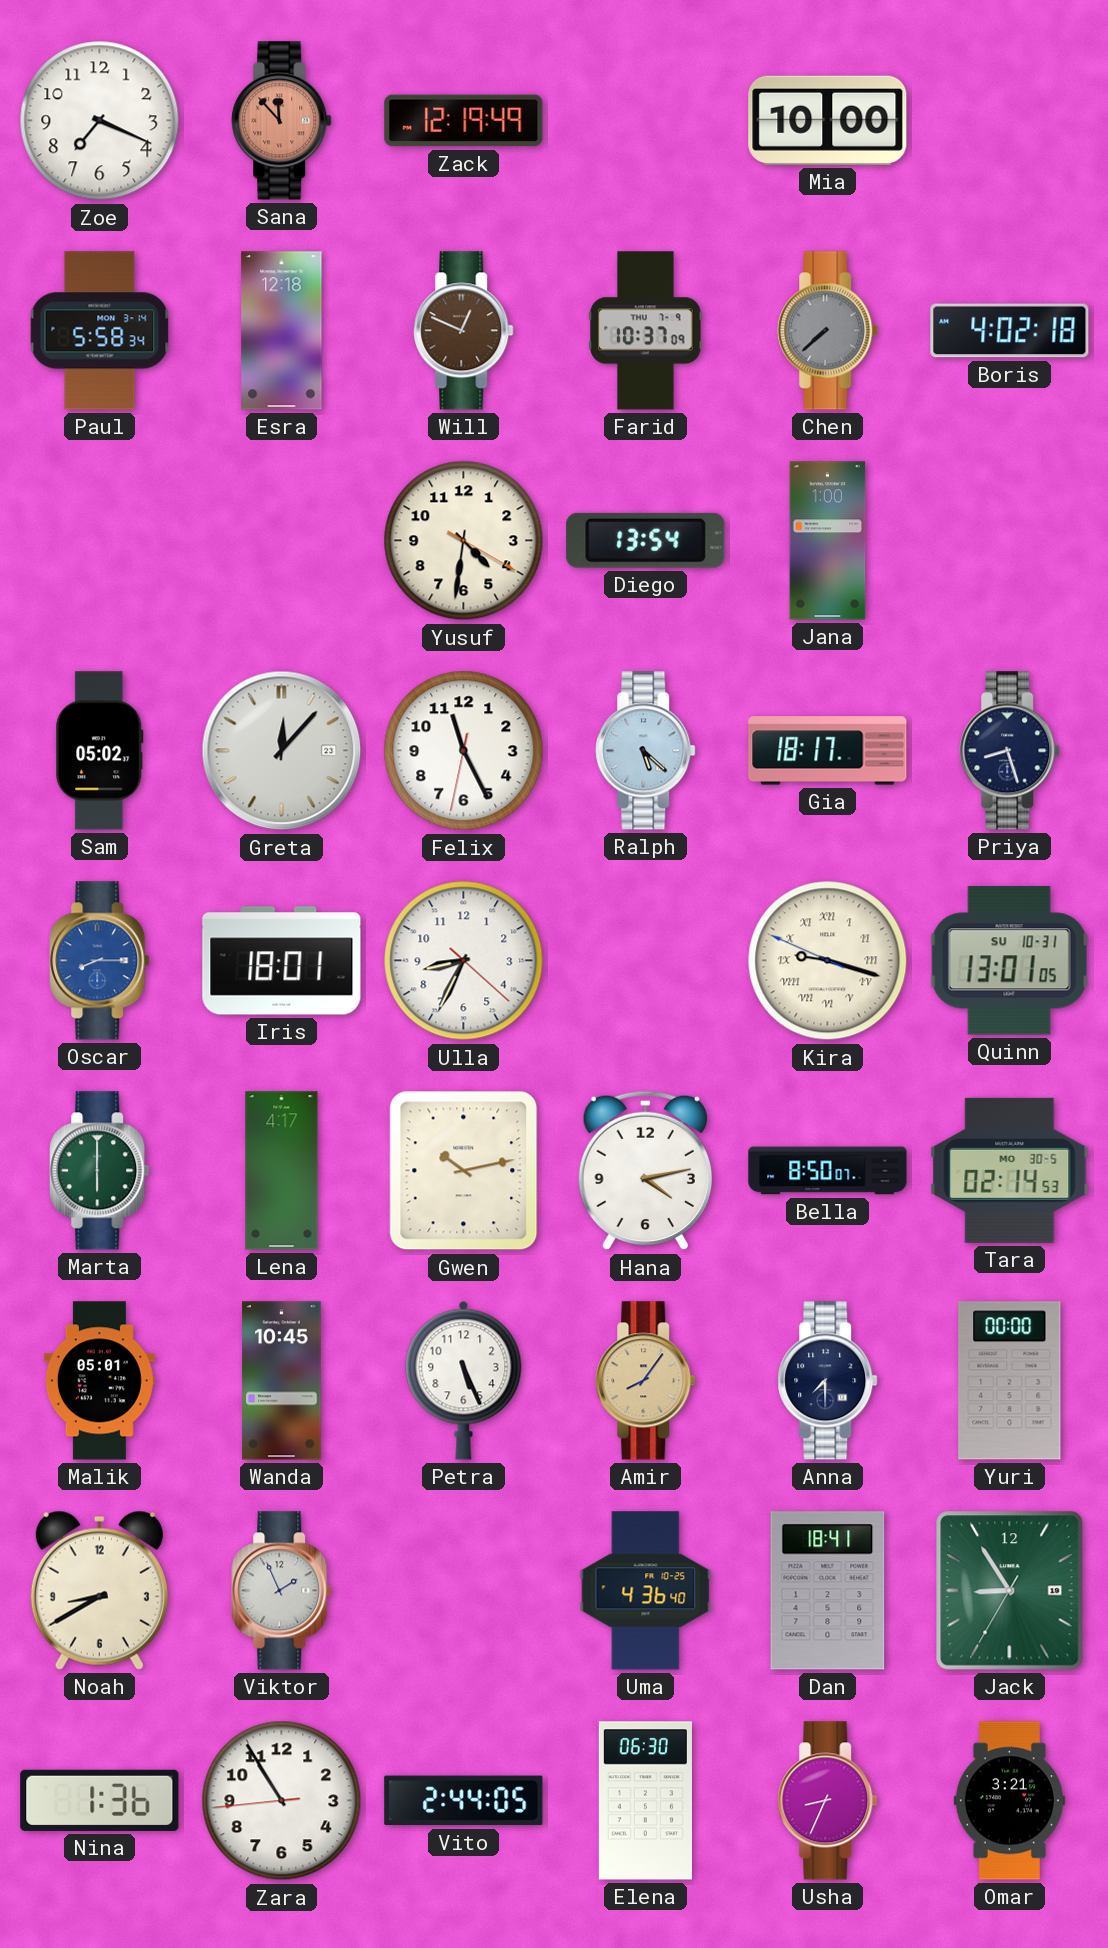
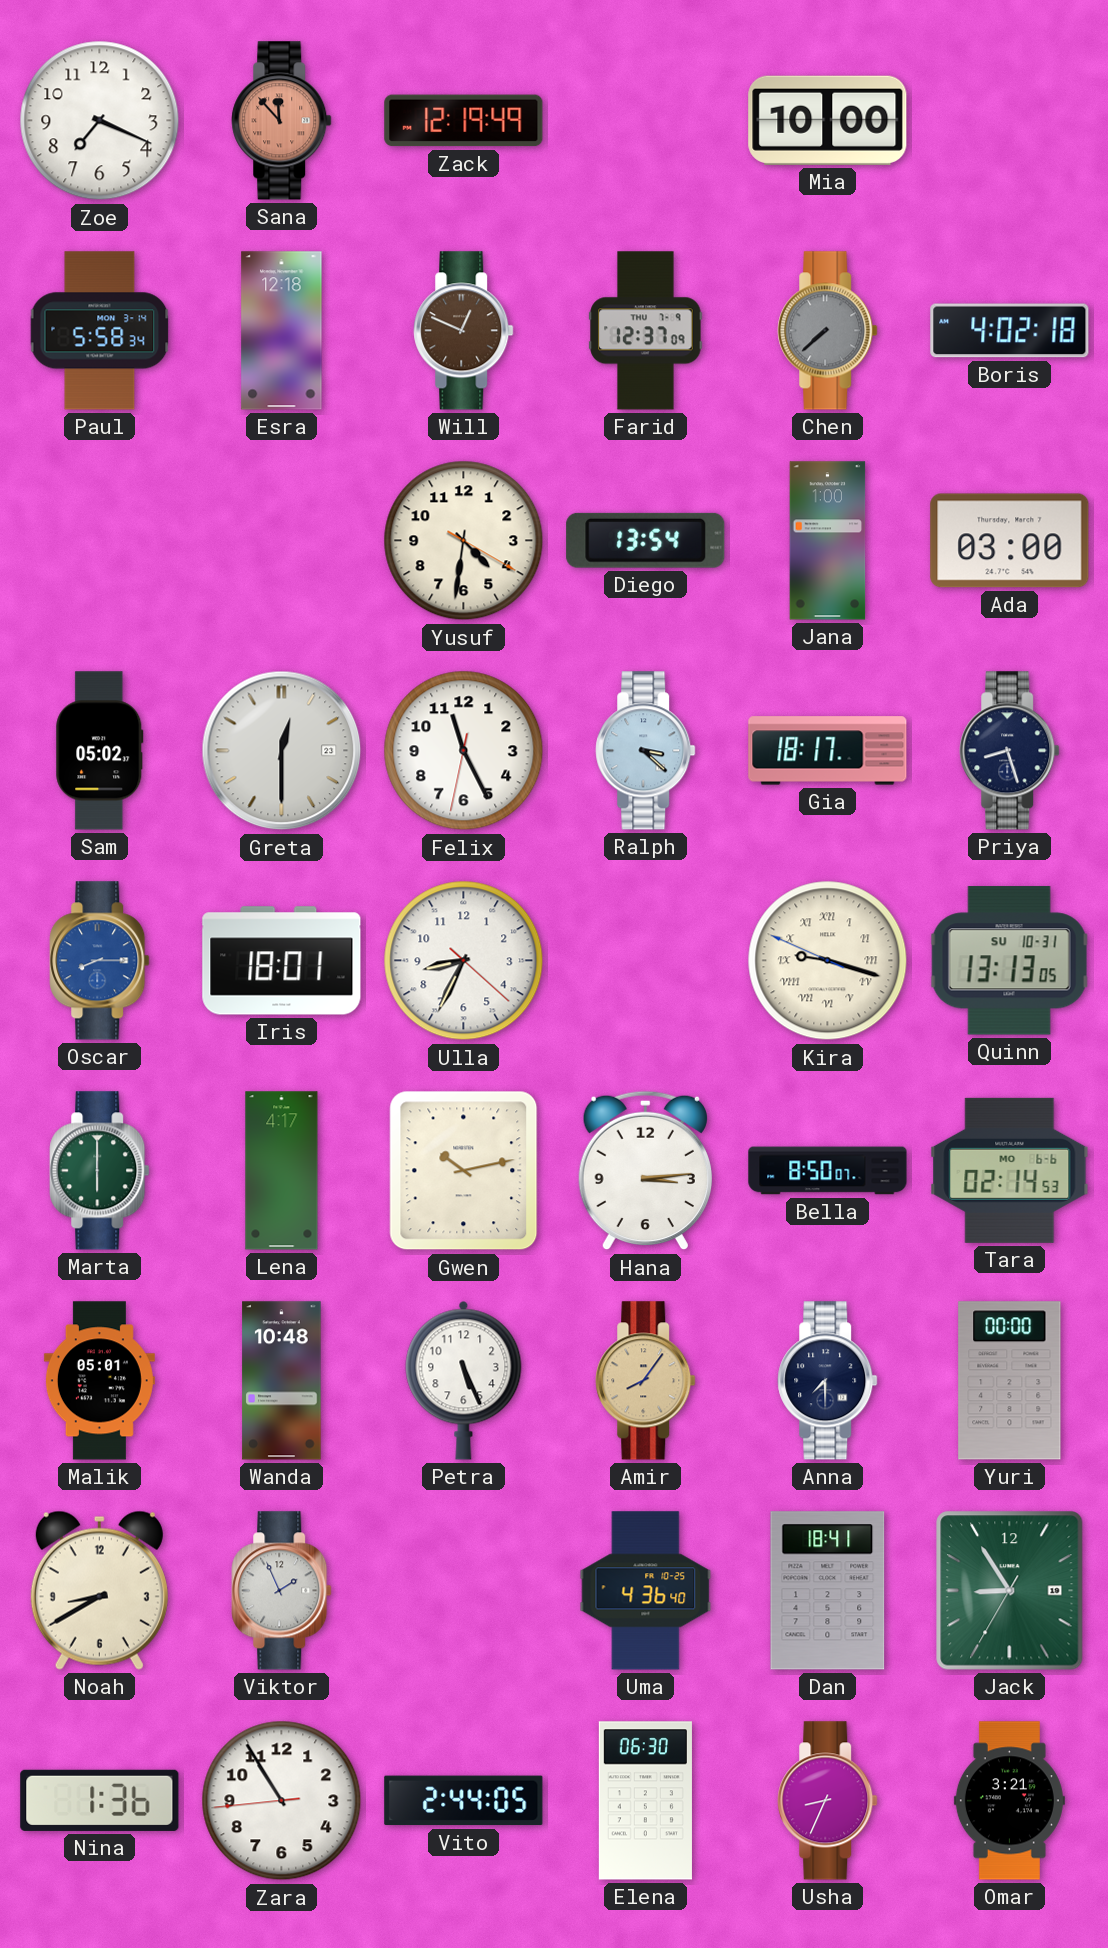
Farid: 10:37 -> 12:37 (646, 331)
Ada: none -> 03:00 (1010, 541)
Greta: 12:07 -> 12:30 (282, 751)
Ralph: 5:22 -> 3:22 (646, 751)
Quinn: 13:01 -> 13:13 (1009, 961)
Hana: 4:13 -> 3:14 (645, 1171)
Tara date: MO 30-5 -> MO 6-6 (1010, 1170)
Wanda: 10:45 -> 10:48 (282, 1381)
